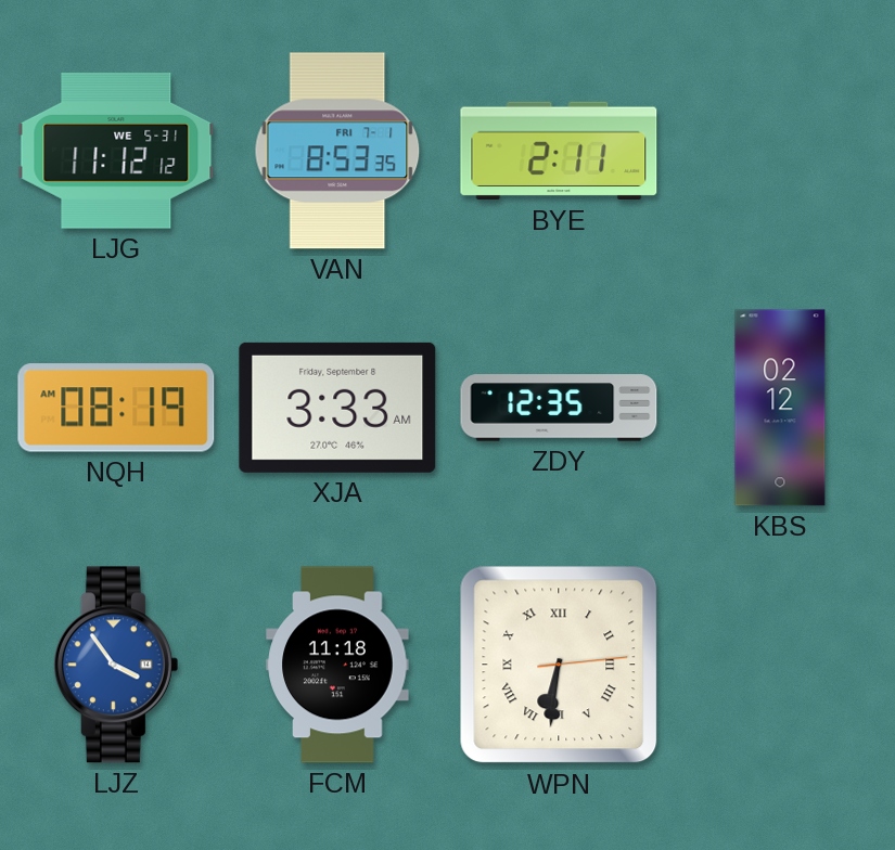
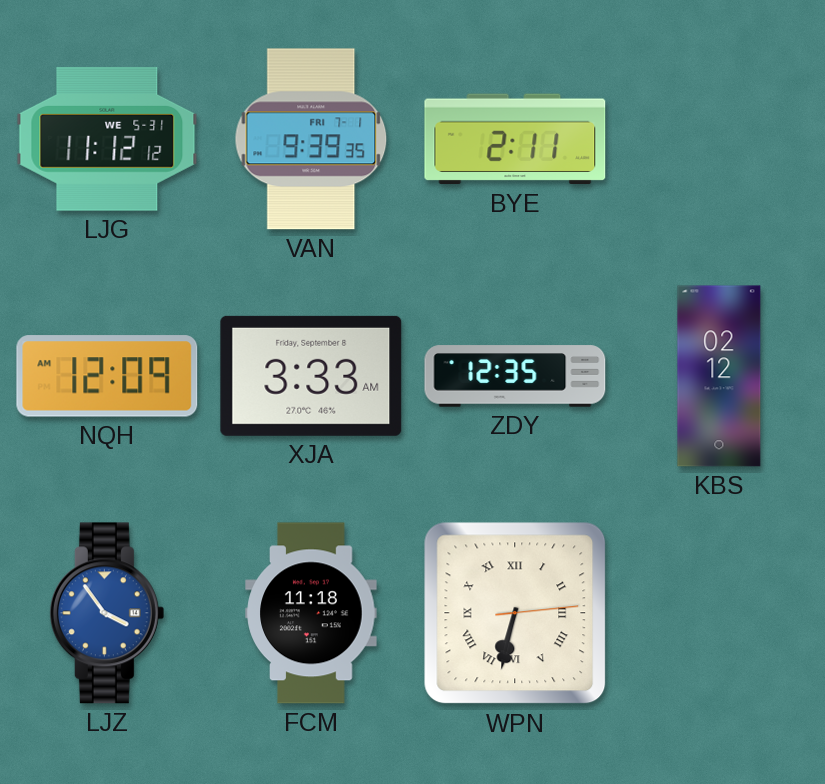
VAN: 8:53 -> 9:39 (311, 139)
NQH: 08:19 -> 12:09 (107, 376)
WPN: 6:31 -> 6:32 (515, 613)
